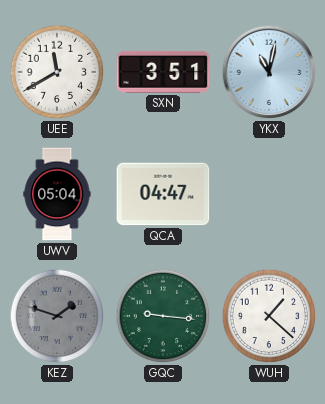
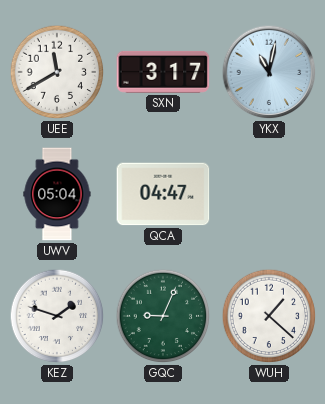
SXN: 3:51 -> 3:17 (163, 72)
KEZ dial: grey -> white (57, 316)
GQC: 9:16 -> 9:04 (163, 316)
